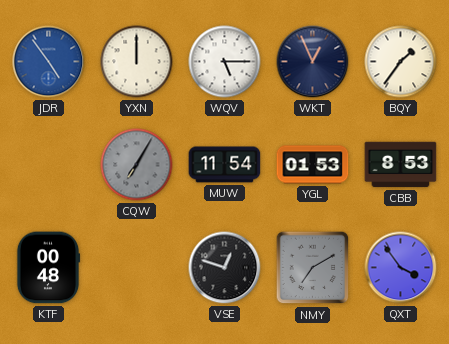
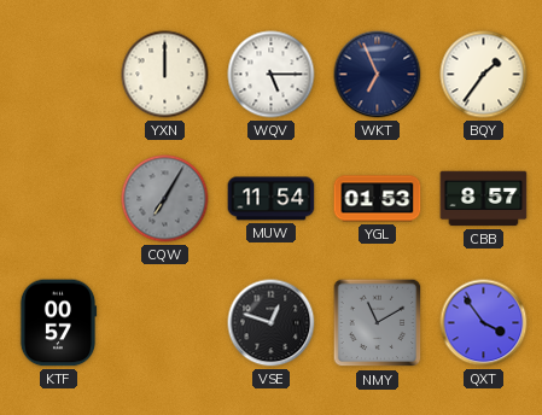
JDR: 4:54 -> none (49, 62)
WKT: 12:56 -> 6:56 (378, 75)
CBB: 8:53 -> 8:57 (484, 199)
KTF: 00:48 -> 00:57 (58, 323)
NMY: 7:10 -> 11:10 (378, 323)
